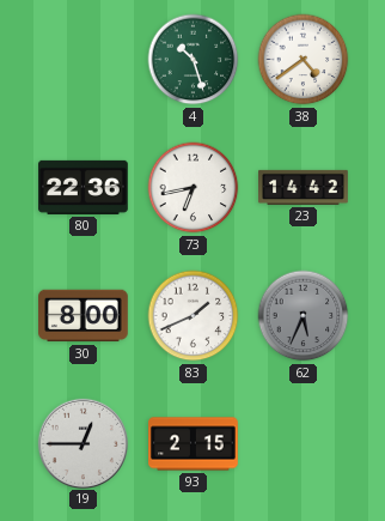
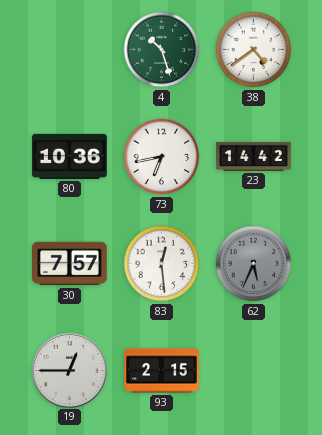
80: 22:36 -> 10:36 (70, 156)
30: 8:00 -> 7:57 (70, 264)
83: 1:41 -> 12:29 (162, 264)
